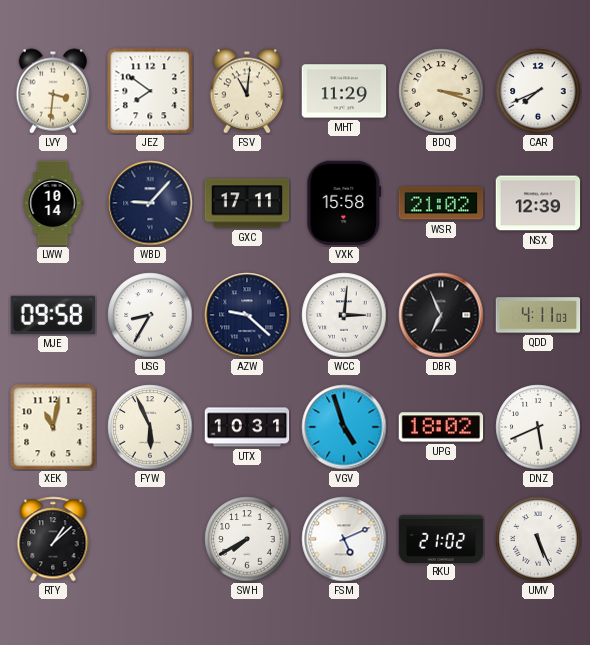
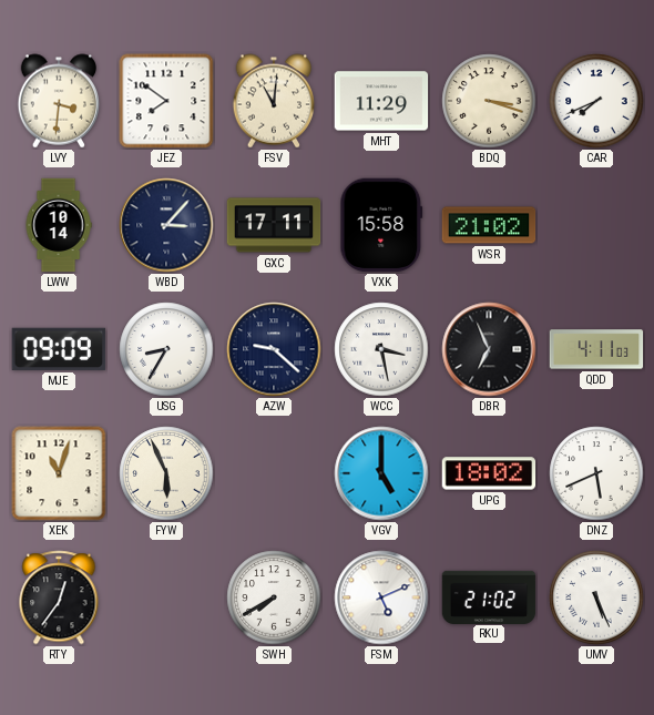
WBD: 9:07 -> 3:07 (166, 225)
NSX: 12:39 -> none (538, 203)
MJE: 09:58 -> 09:09 (59, 349)
WCC: 3:01 -> 3:28 (381, 349)
XEK: 11:02 -> 11:03 (59, 473)
UTX: 10:31 -> none (247, 427)
VGV: 4:57 -> 5:00 (381, 473)
RTY: 1:08 -> 12:36 (59, 597)
